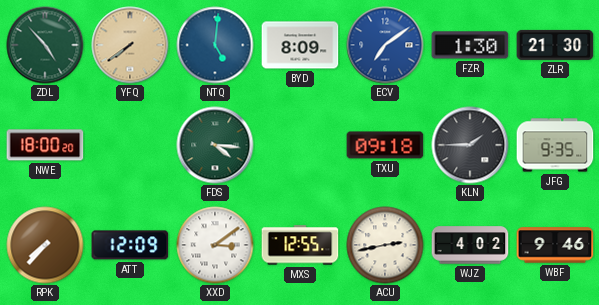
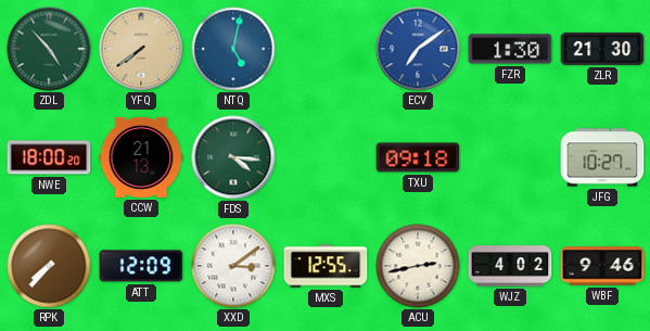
NTQ: 5:01 -> 5:02 (233, 49)
BYD: 8:09 -> none (300, 45)
CCW: none -> 21:13 (141, 157)
KLN: 1:45 -> none (470, 145)
JFG: 9:35 -> 10:27 (602, 157)
